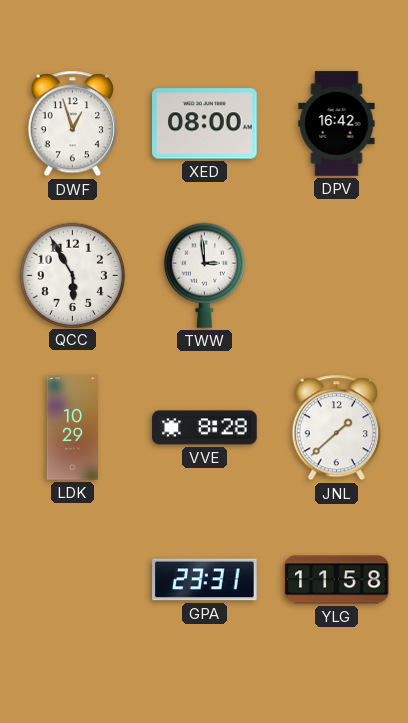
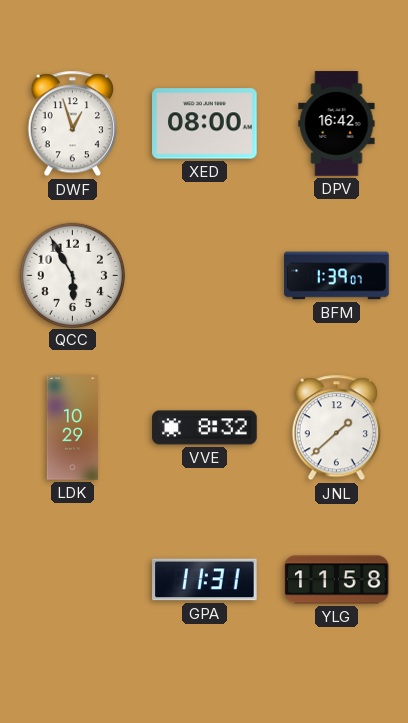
TWW: 2:59 -> none (204, 275)
BFM: none -> 1:39 (337, 276)
VVE: 8:28 -> 8:32 (205, 428)
GPA: 23:31 -> 11:31 (205, 580)
